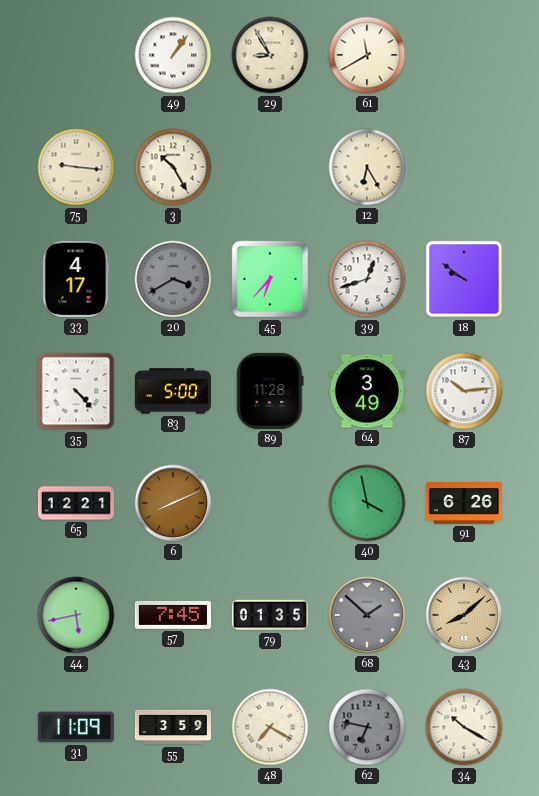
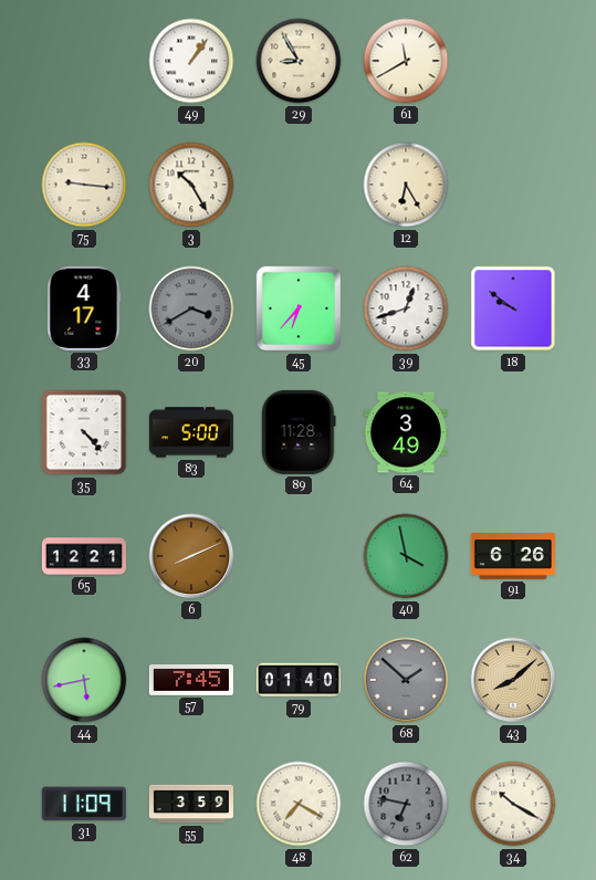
87: 10:14 -> none (464, 391)
79: 01:35 -> 01:40 (299, 680)
